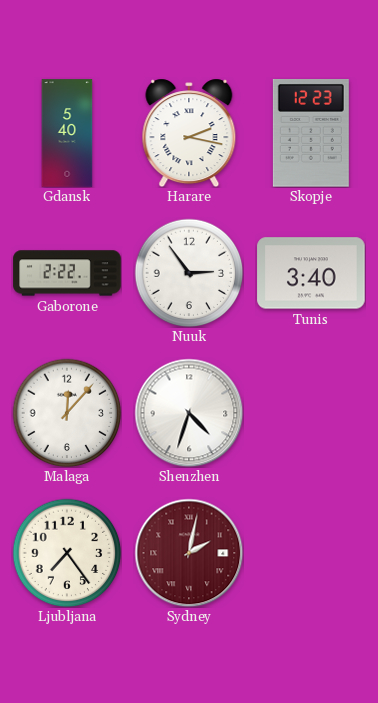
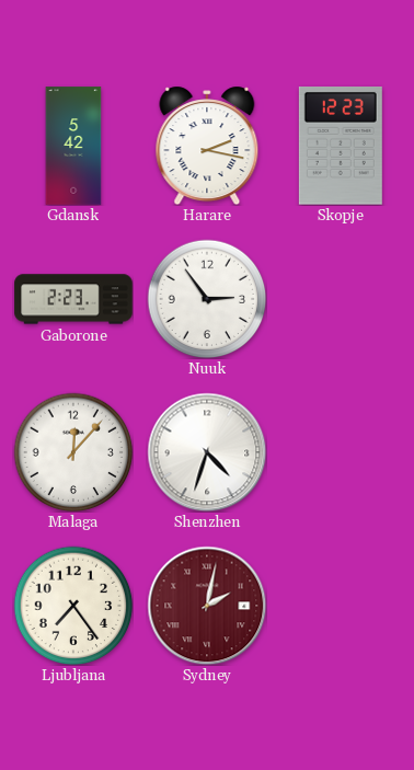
Gdansk: 5:40 -> 5:42 (73, 146)
Gaborone: 2:22 -> 2:23 (73, 299)
Tunis: 3:40 -> none (311, 273)
